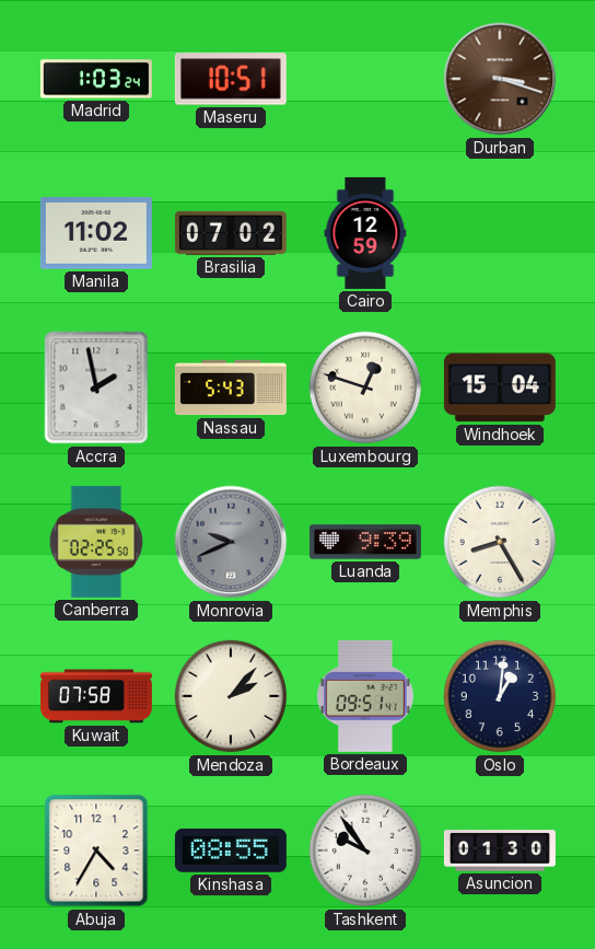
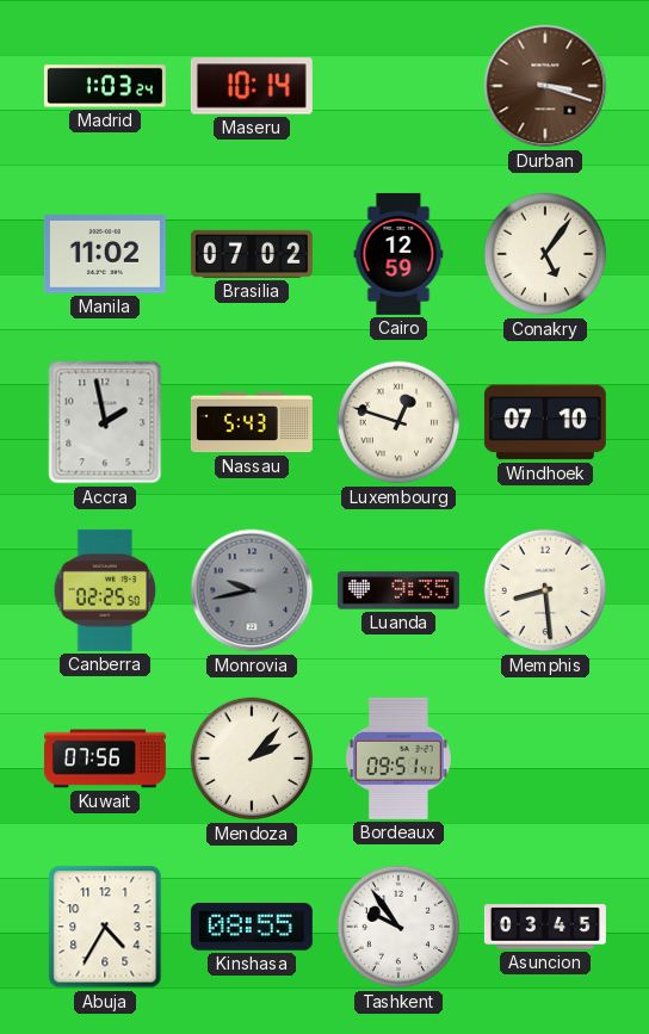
Maseru: 10:51 -> 10:14 (252, 86)
Conakry: none -> 5:06 (545, 254)
Windhoek: 15:04 -> 07:10 (545, 422)
Monrovia: 9:41 -> 9:43 (252, 590)
Luanda: 9:39 -> 9:35 (398, 590)
Memphis: 8:25 -> 8:29 (545, 590)
Kuwait: 07:58 -> 07:56 (105, 759)
Oslo: 1:01 -> none (500, 696)
Asuncion: 01:30 -> 03:45 (545, 927)
